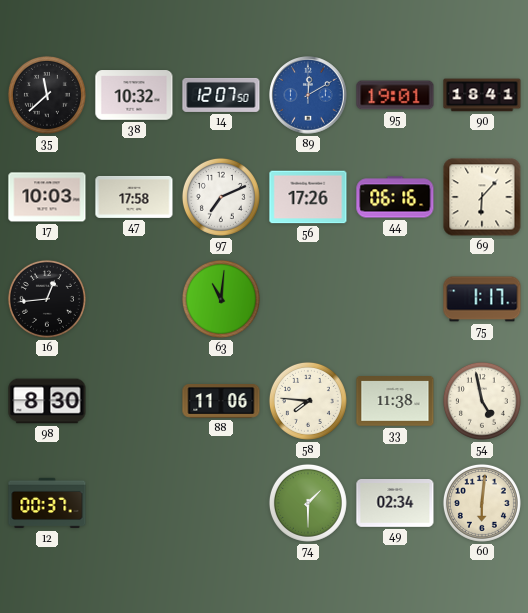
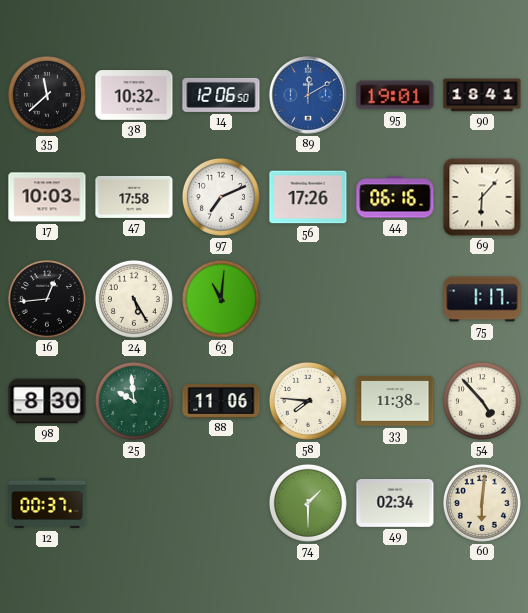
14: 12:07 -> 12:06 (221, 95)
24: none -> 5:25 (134, 299)
25: none -> 9:59 (134, 401)
54: 4:58 -> 4:53 (482, 401)
